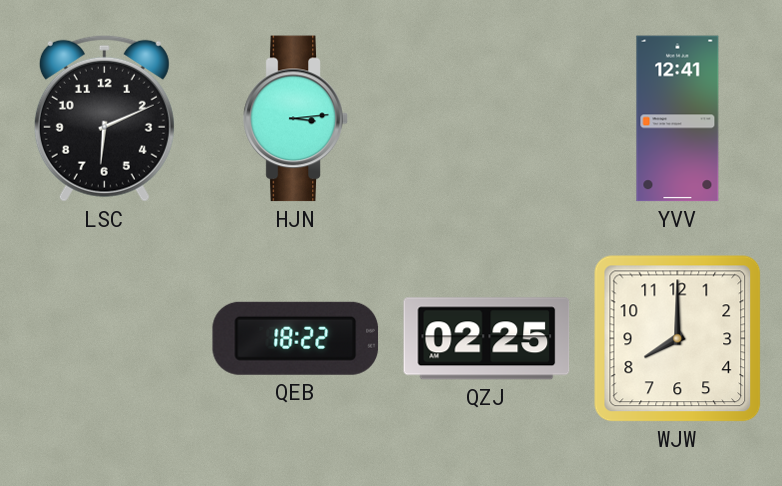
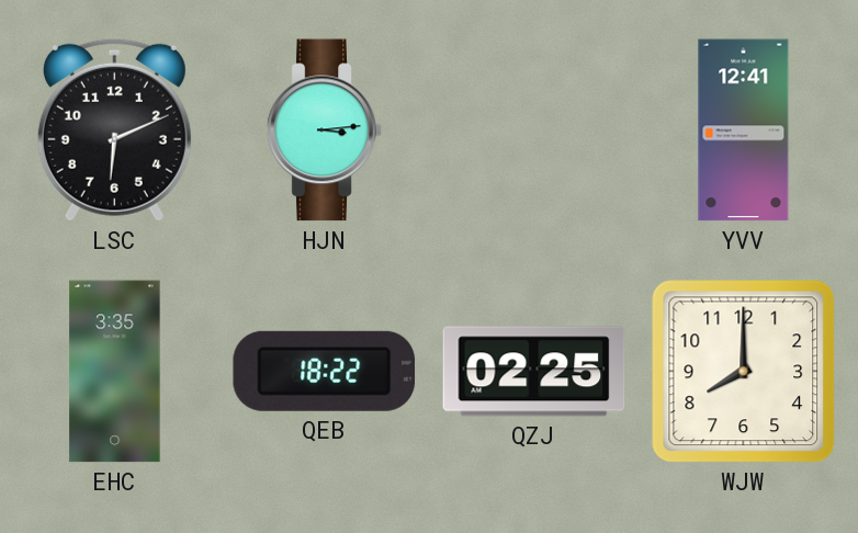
EHC: none -> 3:35 (115, 372)
